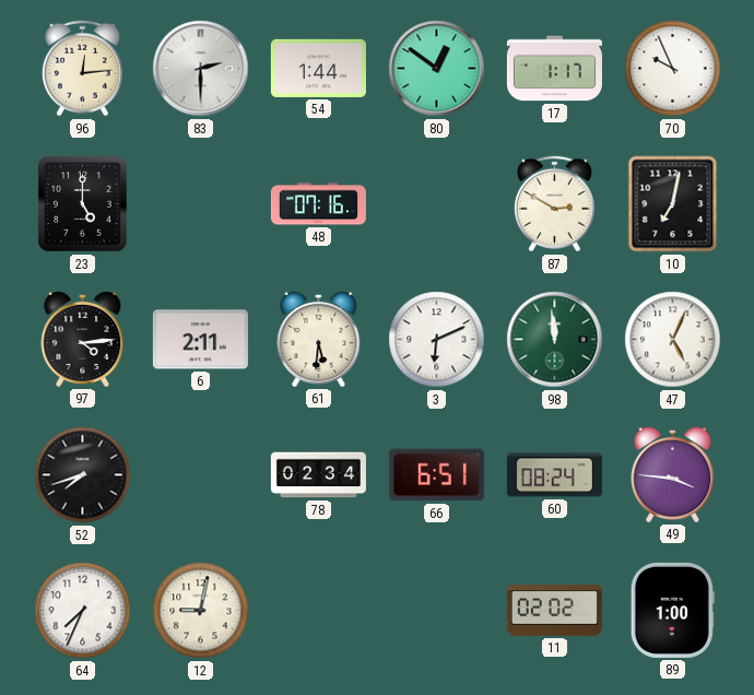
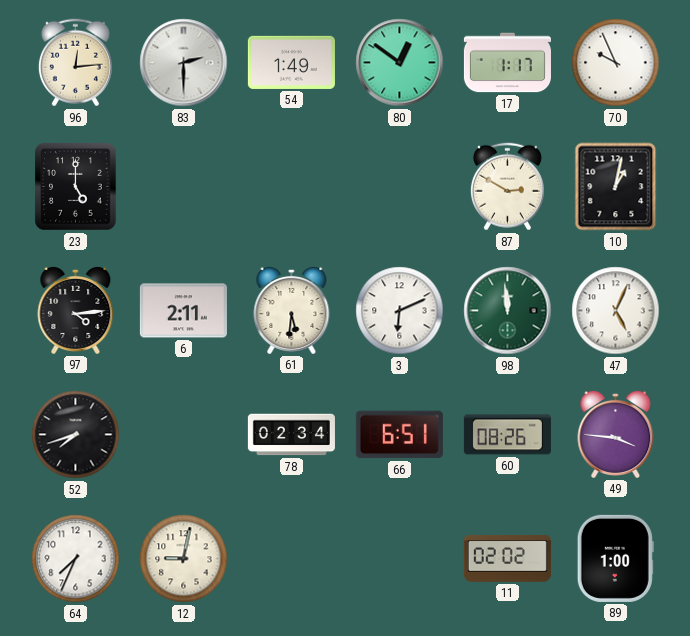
54: 1:44 -> 1:49 (291, 62)
48: 07:16 -> none (318, 204)
10: 7:02 -> 1:02 (616, 187)
60: 08:24 -> 08:26 (507, 435)
